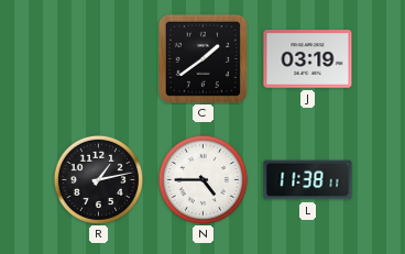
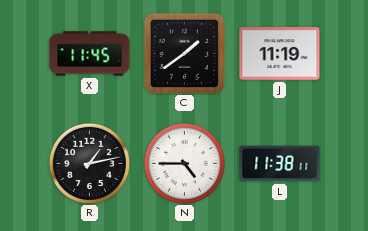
X: none -> 11:45 (90, 54)
J: 03:19 -> 11:19 (280, 54)
